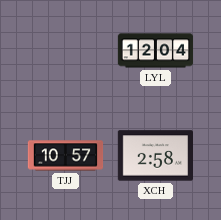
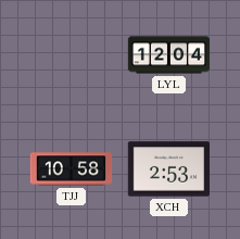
TJJ: 10:57 -> 10:58 (72, 169)
XCH: 2:58 -> 2:53 (168, 169)
